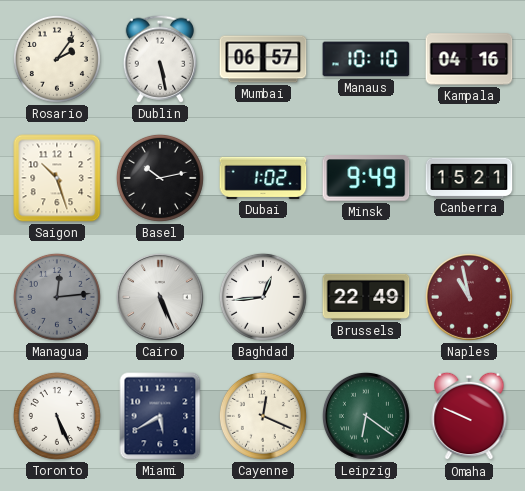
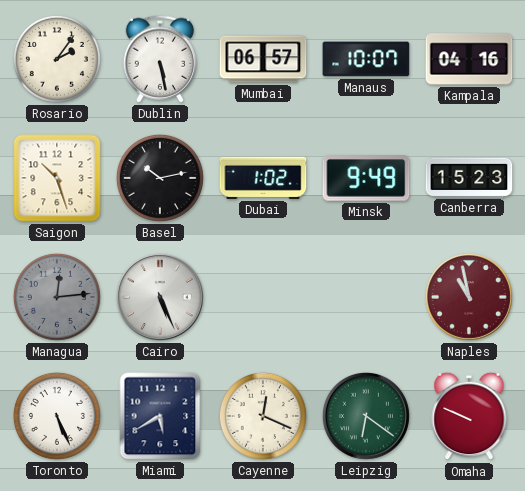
Manaus: 10:10 -> 10:07 (366, 59)
Canberra: 15:21 -> 15:23 (469, 177)
Baghdad: 12:44 -> none (263, 297)
Brussels: 22:49 -> none (366, 297)
